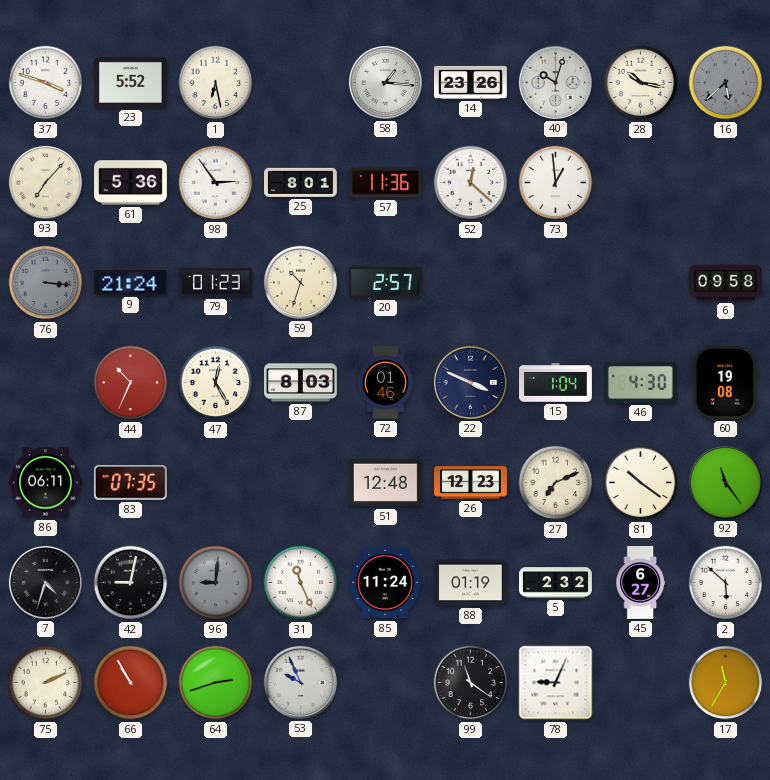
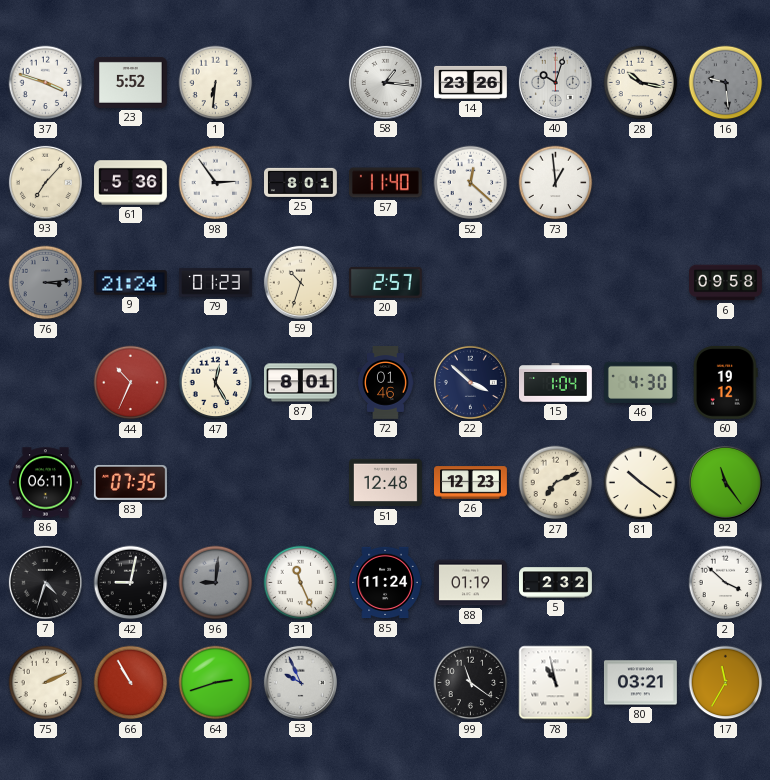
1: 6:28 -> 6:31 (216, 83)
16: 5:38 -> 9:29 (726, 83)
57: 11:36 -> 11:40 (385, 183)
76: 3:16 -> 3:14 (46, 283)
87: 8:03 -> 8:01 (301, 383)
22: 3:49 -> 3:52 (470, 382)
60: 19:08 -> 19:12 (725, 382)
45: 6:27 -> none (641, 583)
2: 5:52 -> 3:52 (726, 583)
78: 9:04 -> 10:58 (556, 683)
80: none -> 03:21 (641, 683)
